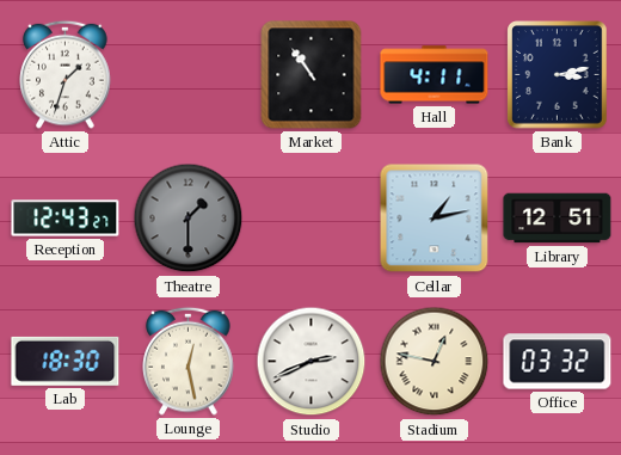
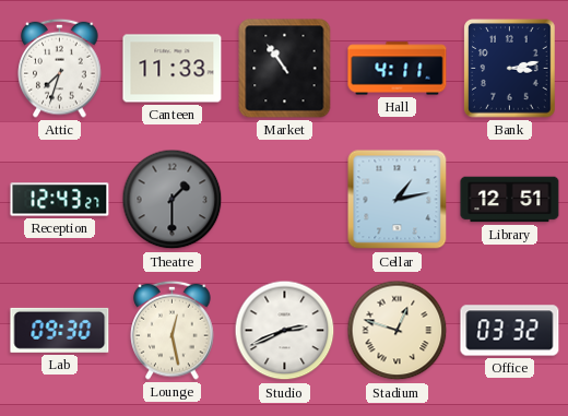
Attic: 1:33 -> 7:33 (60, 68)
Canteen: none -> 11:33 (173, 69)
Lab: 18:30 -> 09:30 (60, 330)
Stadium: 12:47 -> 12:48 (398, 331)
